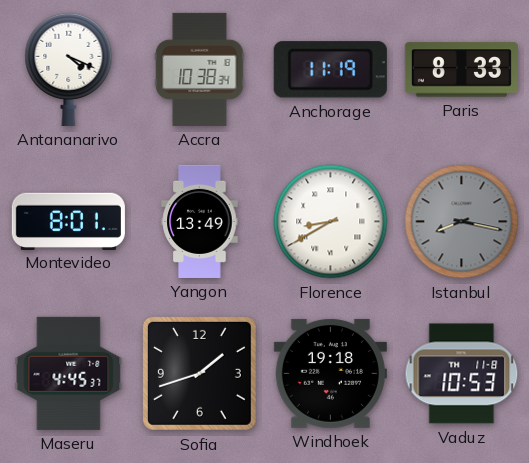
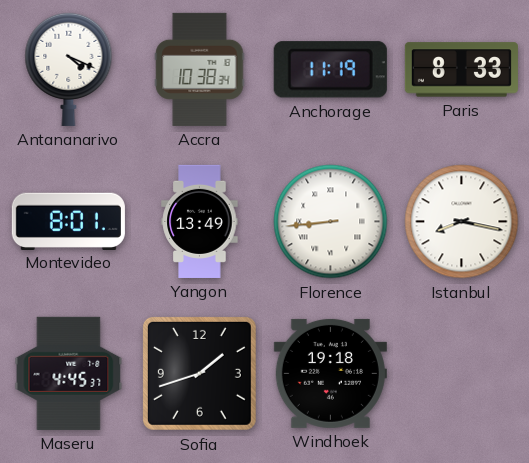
Florence: 8:40 -> 8:44 (331, 222)
Istanbul dial: grey -> white (462, 222)
Vaduz: 10:53 -> none (462, 374)
